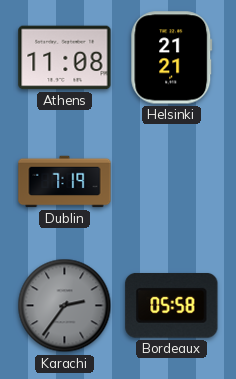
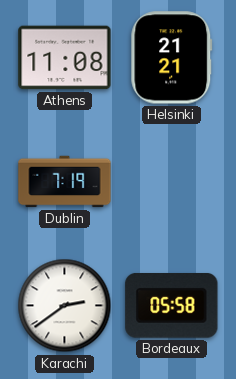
Karachi: 2:36 -> 2:39 (65, 306)
Karachi dial: grey -> white (65, 306)
